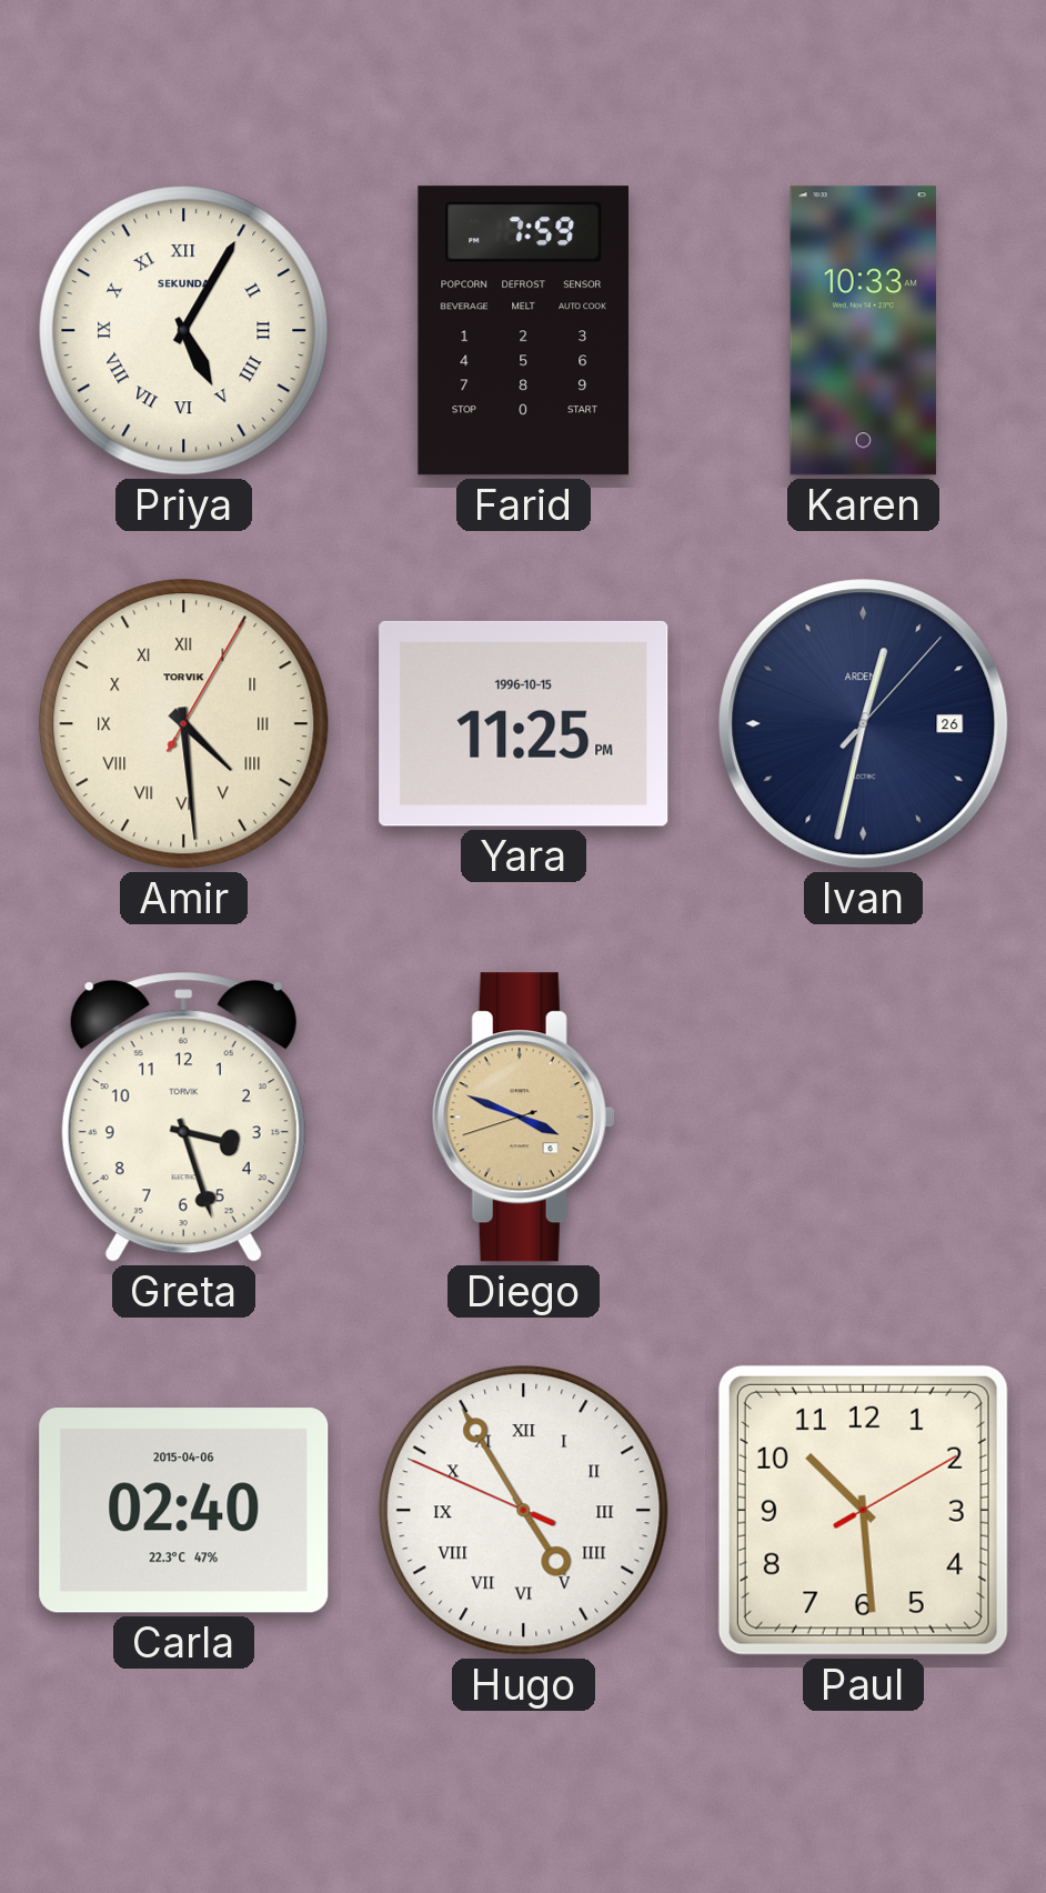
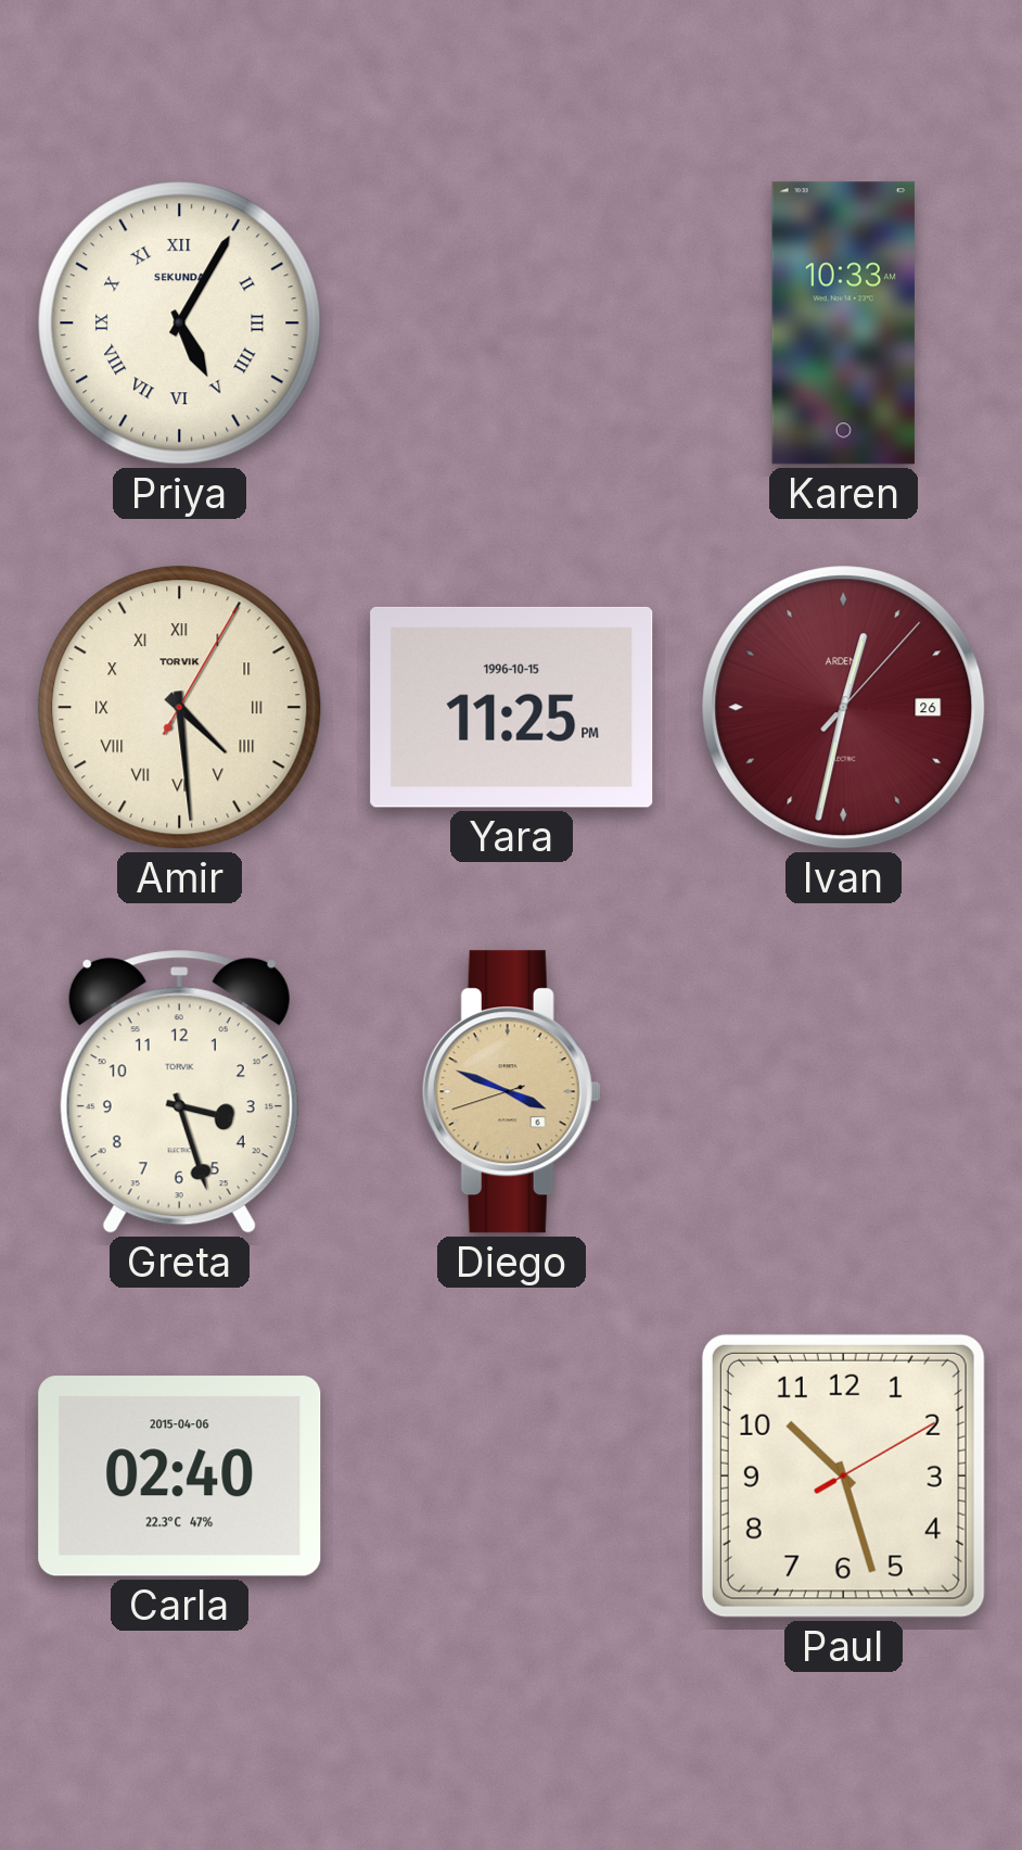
Farid: 7:59 -> none (524, 331)
Ivan dial: navy -> burgundy (844, 708)
Hugo: 4:54 -> none (524, 1511)
Paul: 10:29 -> 10:27 (843, 1475)
